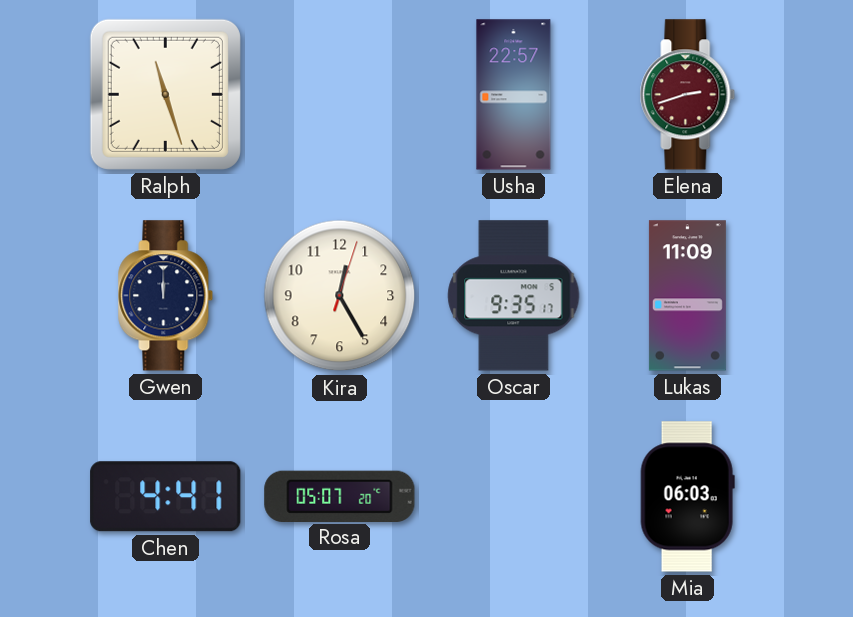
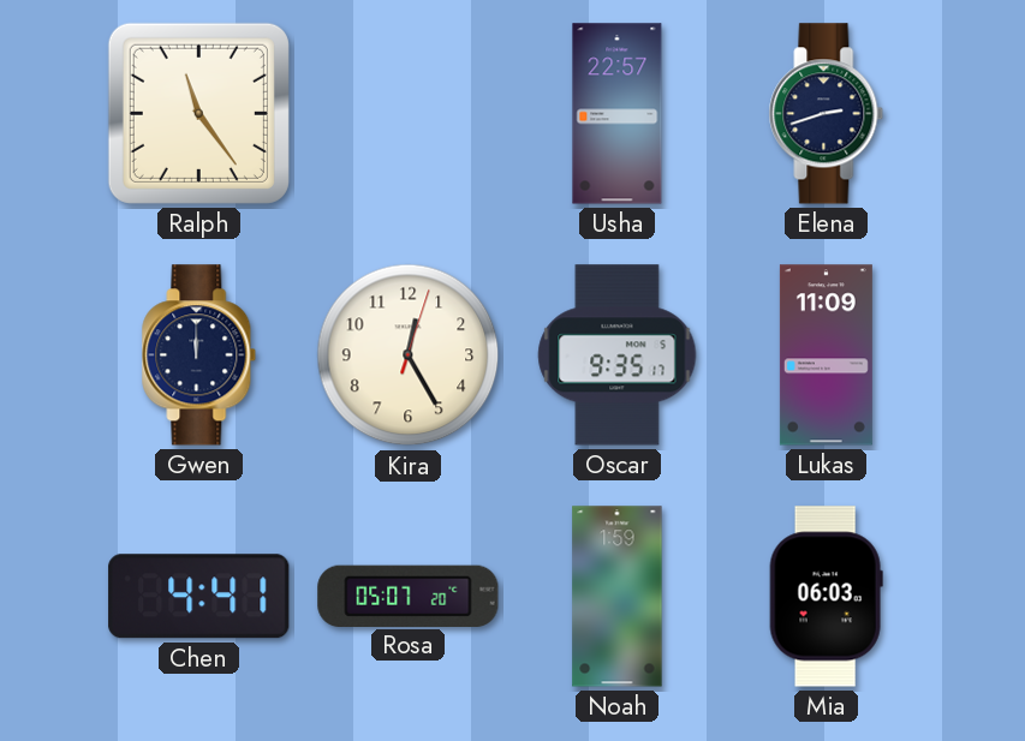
Ralph: 11:27 -> 11:24 (198, 113)
Elena dial: burgundy -> navy (827, 114)
Noah: none -> 1:59 (618, 597)
